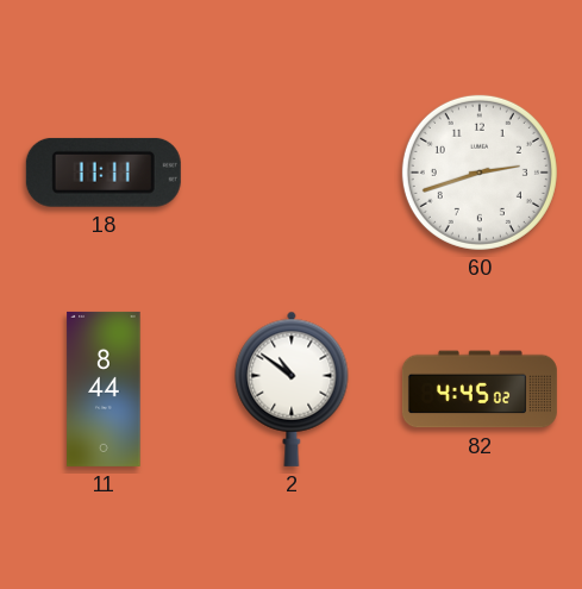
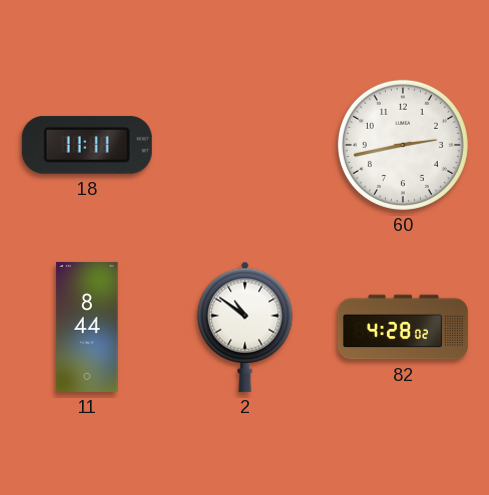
60: 2:42 -> 2:43 (403, 145)
82: 4:45 -> 4:28 (403, 327)
